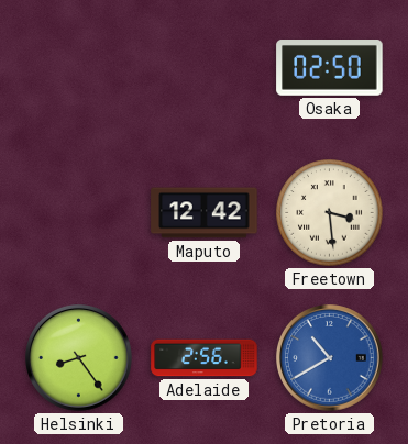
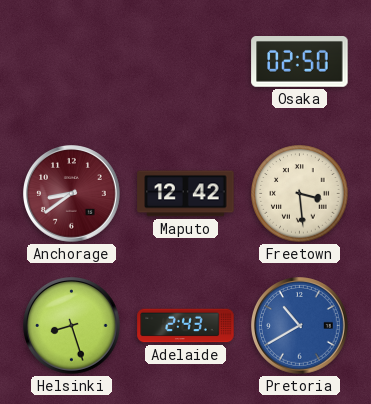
Anchorage: none -> 8:39 (72, 194)
Helsinki: 8:24 -> 8:27 (72, 326)
Adelaide: 2:56 -> 2:43 (186, 326)
